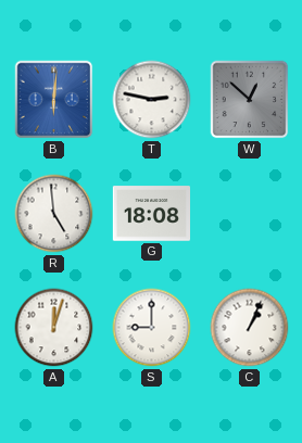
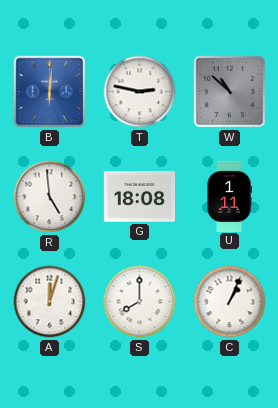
W: 12:52 -> 10:52 (230, 92)
U: none -> 1:11 (229, 196)
S: 9:00 -> 8:00 (140, 302)
